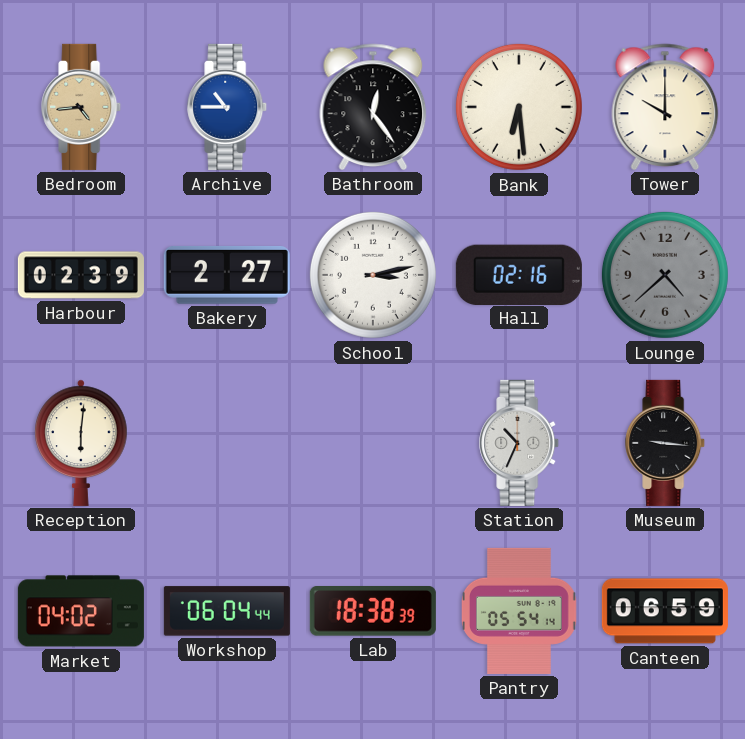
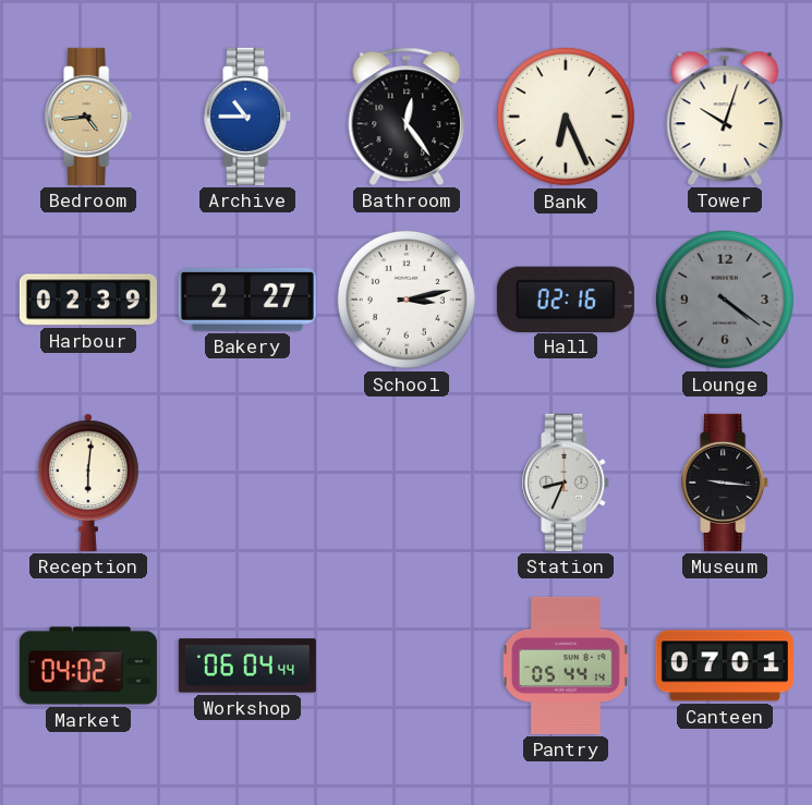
Bank: 6:29 -> 6:26 (566, 117)
Tower: 10:00 -> 10:03 (725, 117)
Lounge: 4:38 -> 4:21 (725, 300)
Station: 10:34 -> 8:34 (567, 483)
Lab: 18:38 -> none (373, 612)
Pantry: 05:54 -> 05:44 (567, 666)
Canteen: 06:59 -> 07:01 (725, 666)
